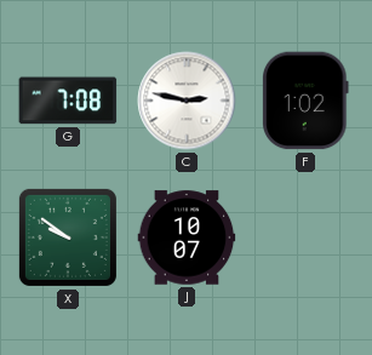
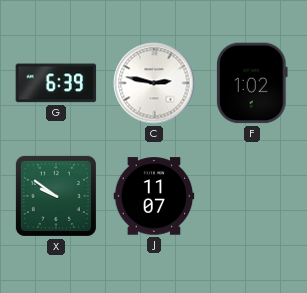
G: 7:08 -> 6:39 (56, 83)
J: 10:07 -> 11:07 (154, 196)
